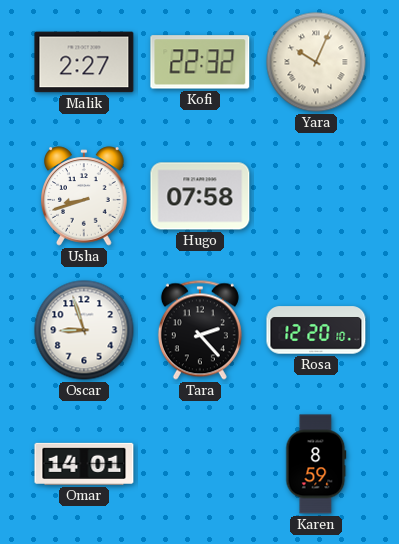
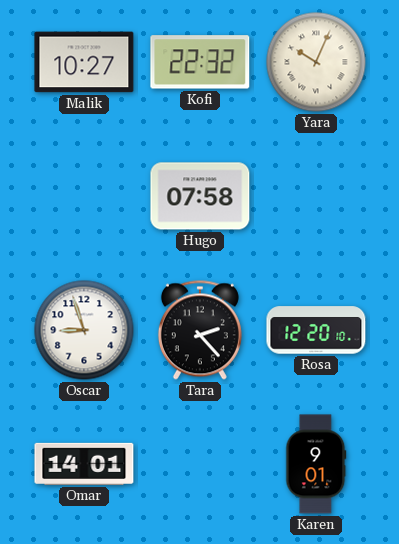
Malik: 2:27 -> 10:27 (84, 62)
Usha: 8:42 -> none (84, 196)
Karen: 8:59 -> 9:01 (316, 464)
